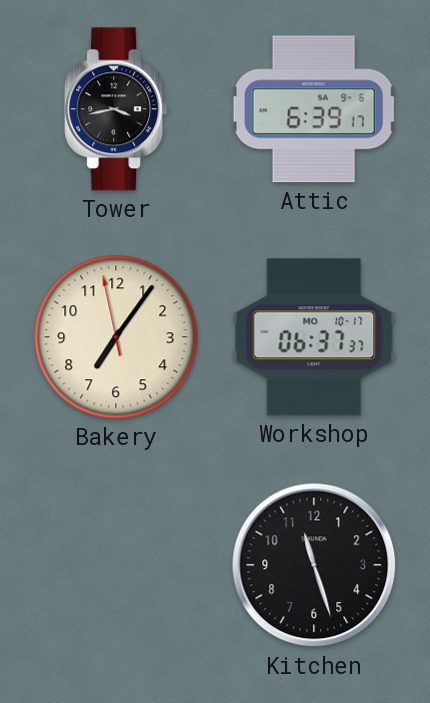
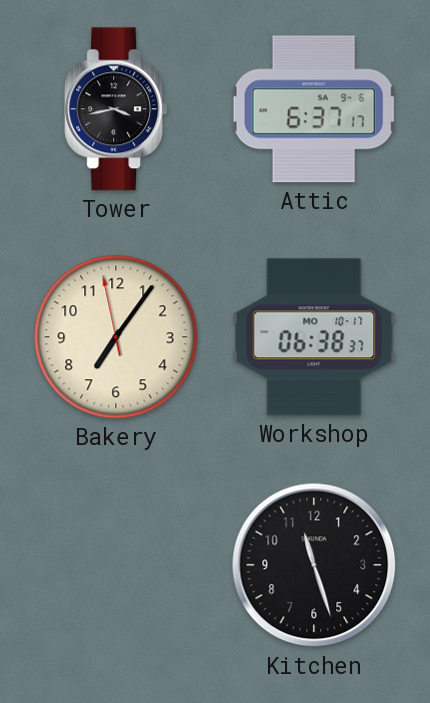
Attic: 6:39 -> 6:37 (314, 109)
Workshop: 06:37 -> 06:38 (314, 337)
